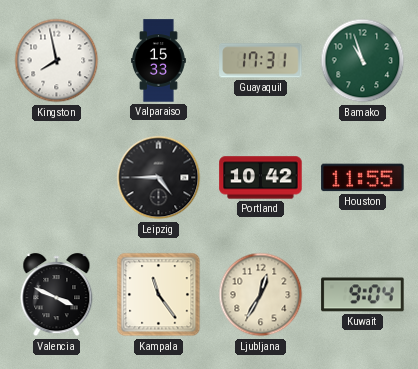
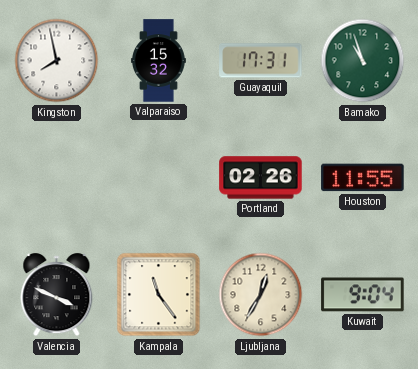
Valparaiso: 15:33 -> 15:32 (158, 61)
Leipzig: 4:45 -> none (159, 178)
Portland: 10:42 -> 02:26 (261, 178)
